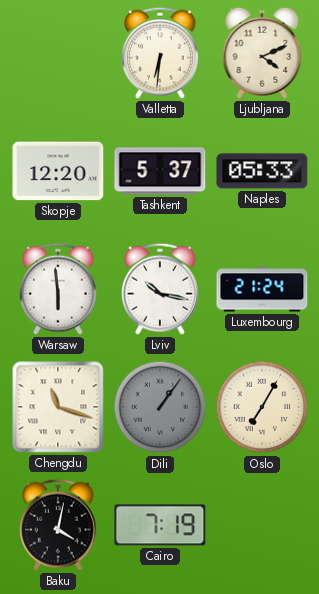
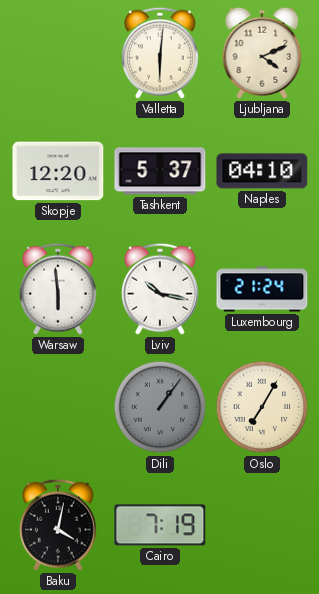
Valletta: 6:31 -> 6:01 (161, 53)
Naples: 05:33 -> 04:10 (262, 171)
Chengdu: 11:18 -> none (58, 407)
